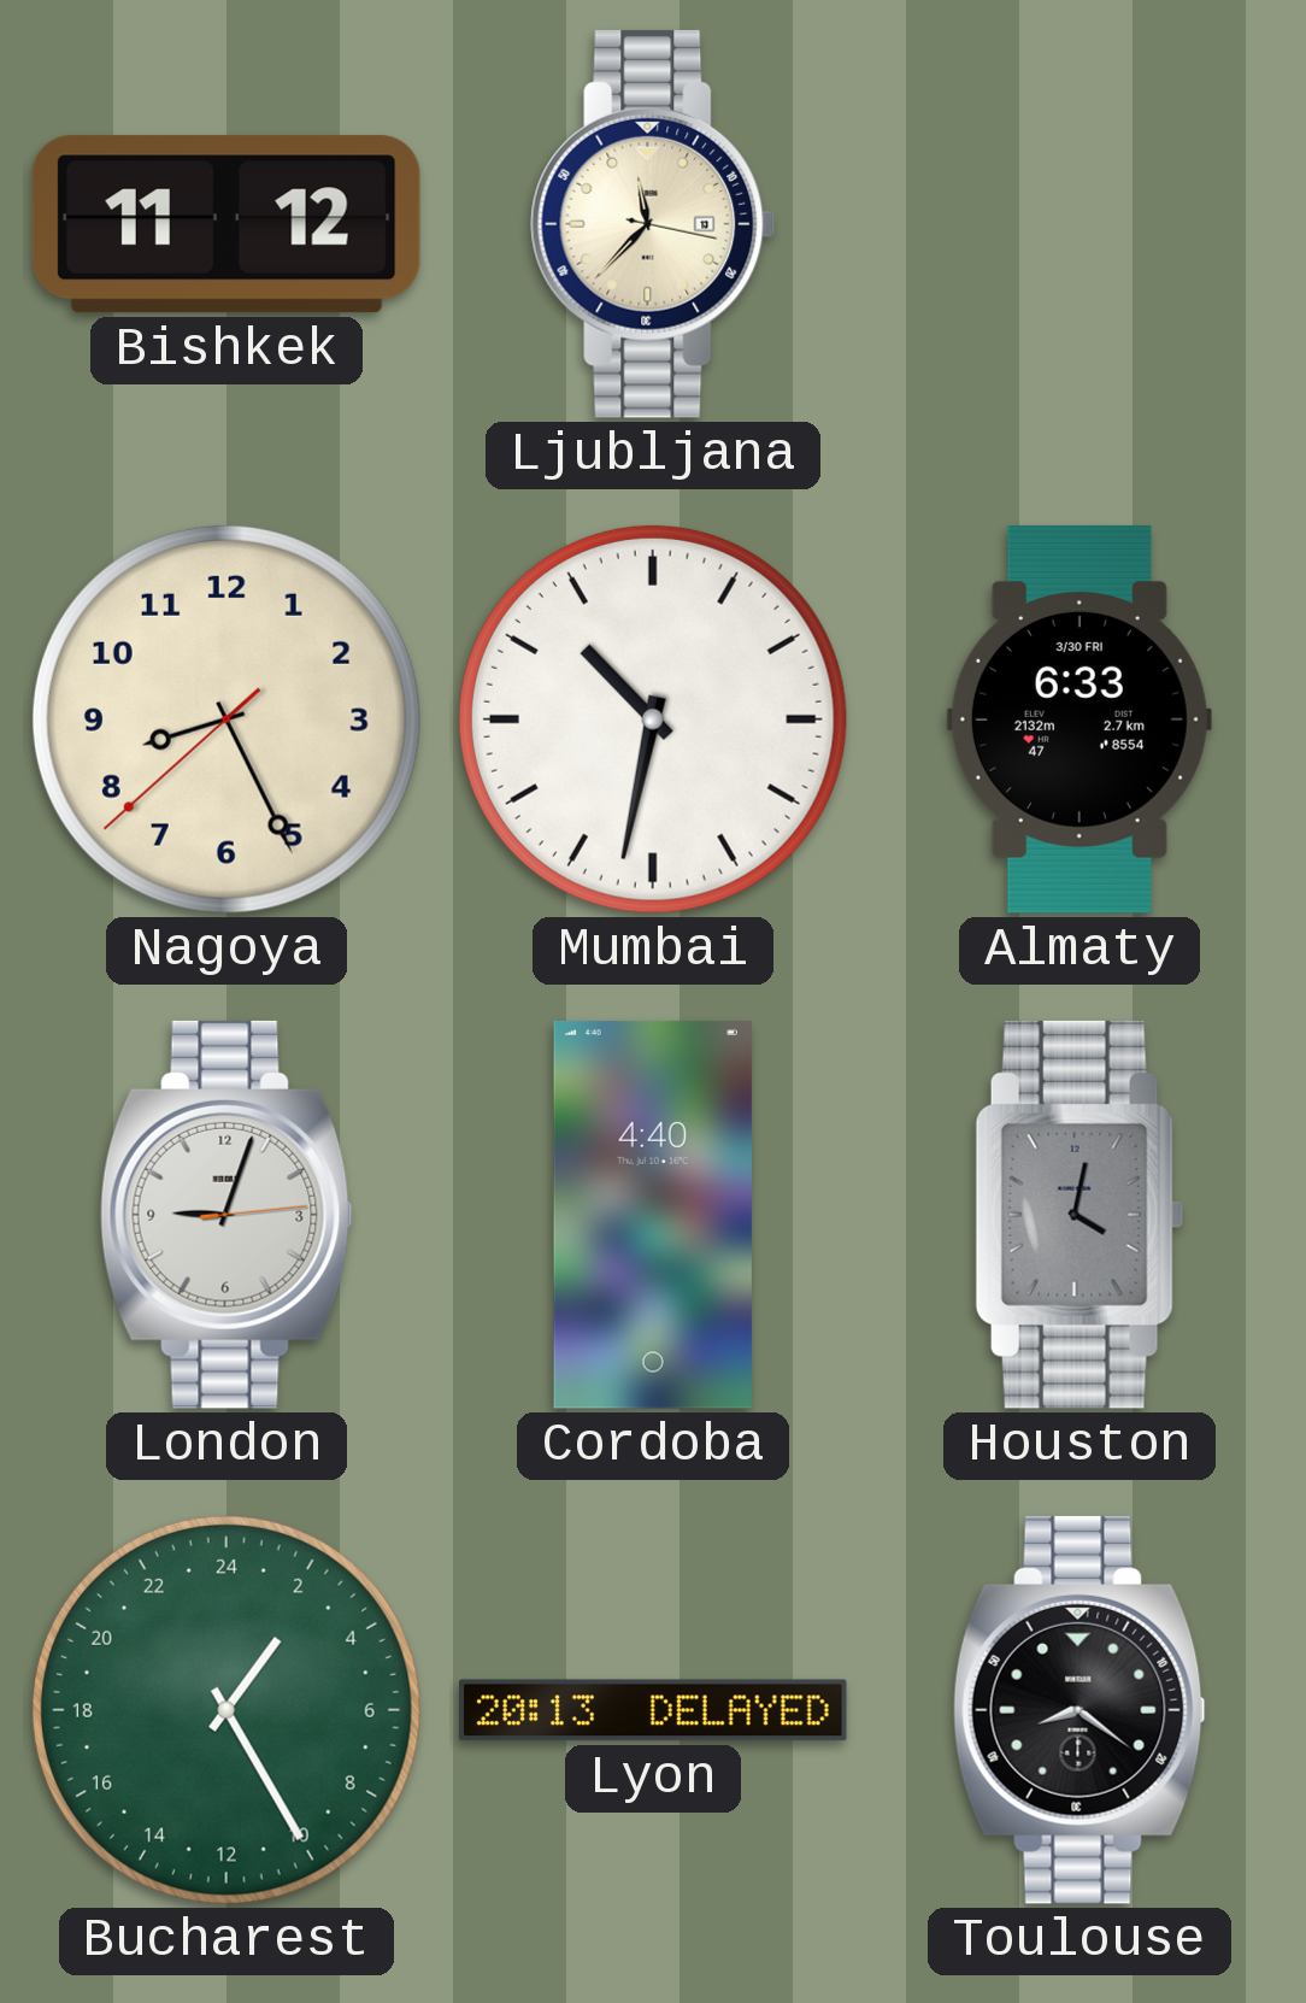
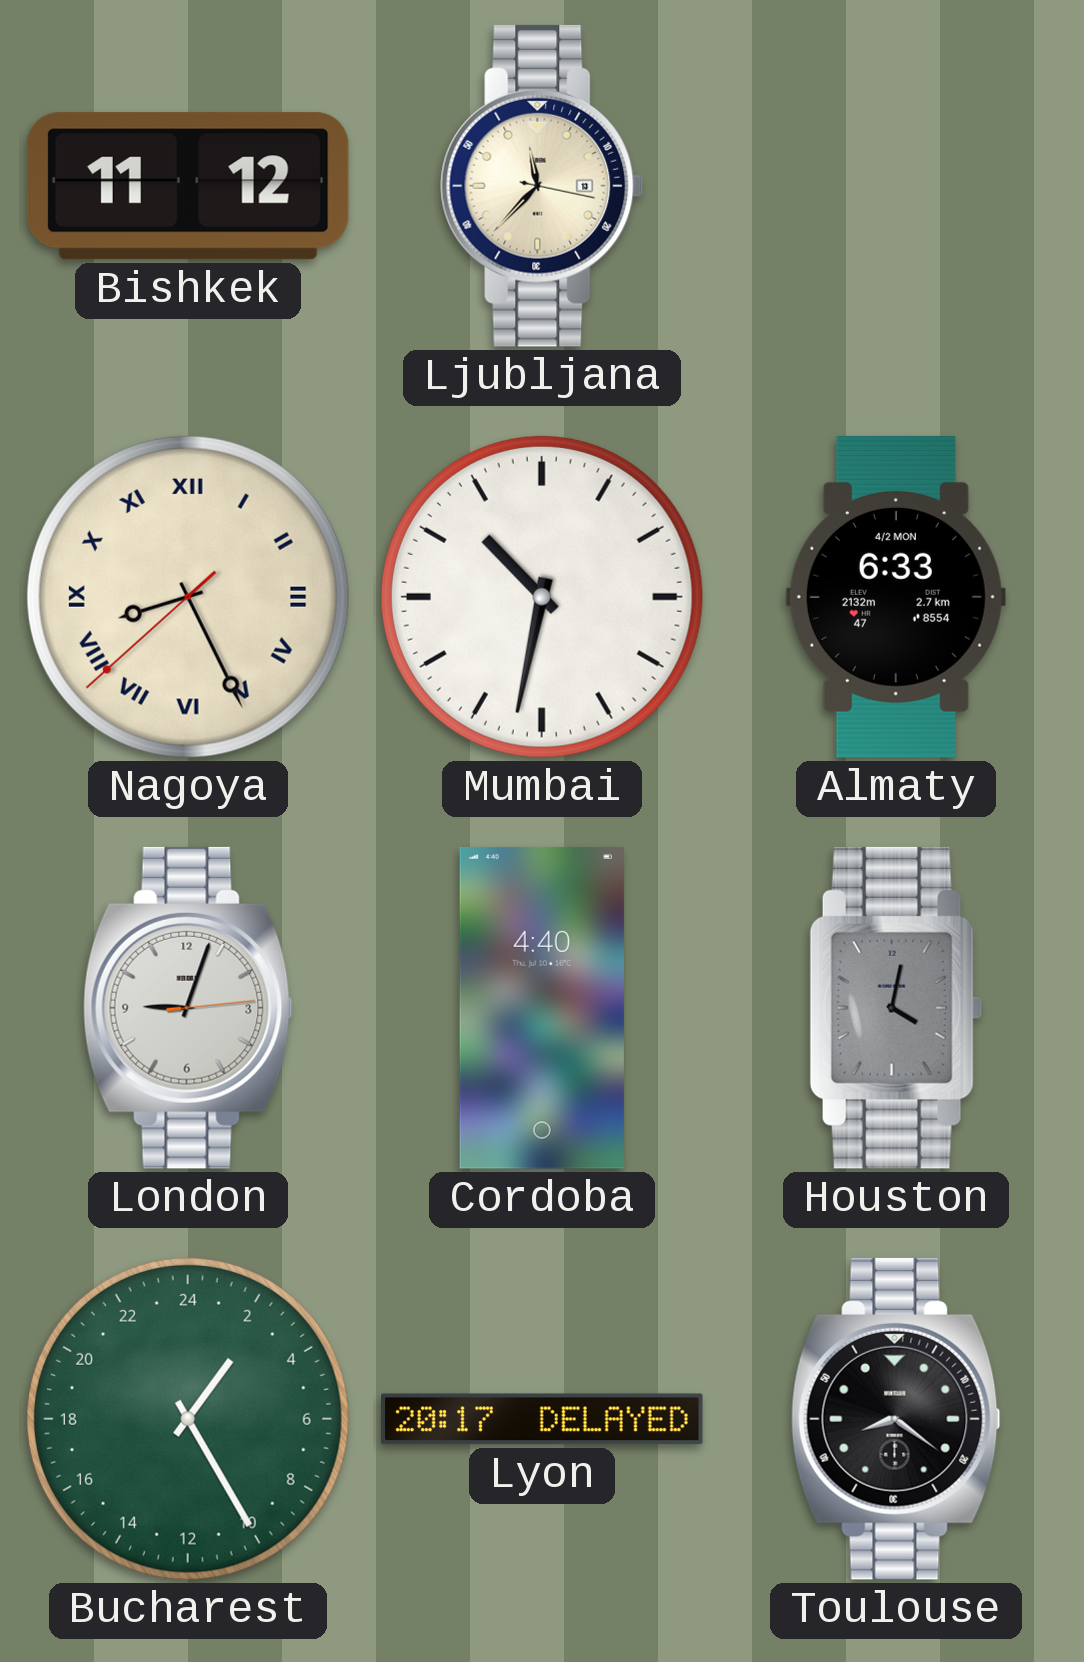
Nagoya numerals: Arabic -> Roman (188, 597)
Almaty date: 3/30 FRI -> 4/2 MON (896, 597)
Lyon: 20:13 -> 20:17 (543, 1419)
